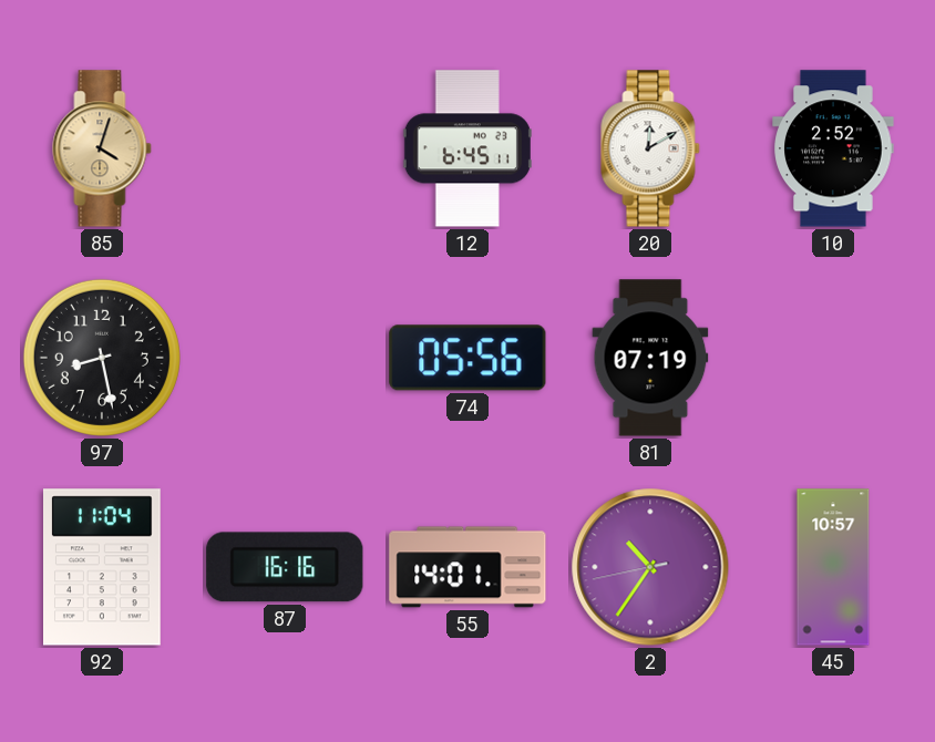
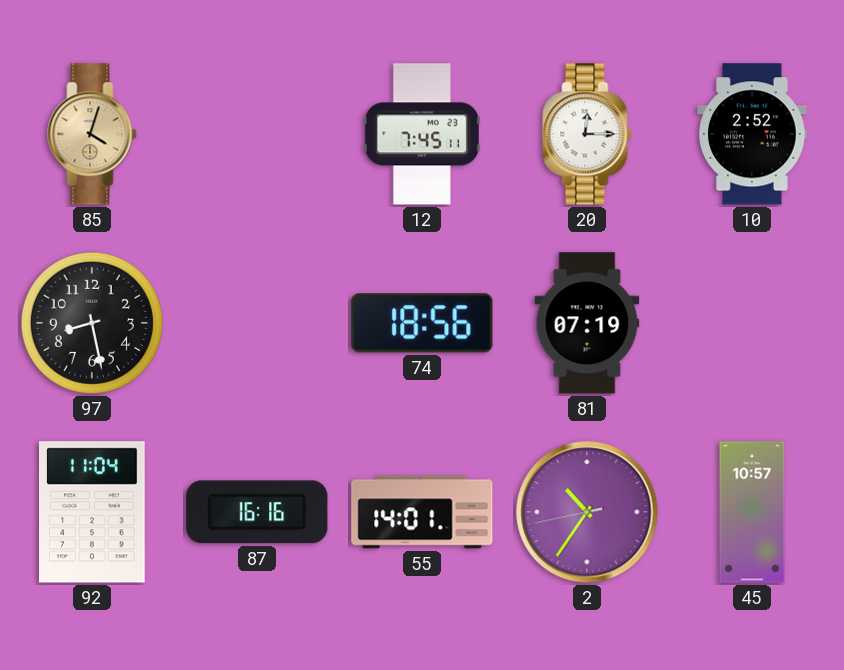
12: 6:45 -> 7:45 (422, 134)
20: 12:10 -> 12:15 (587, 134)
74: 05:56 -> 18:56 (422, 323)
